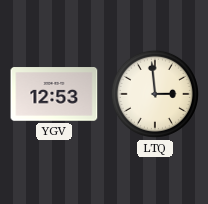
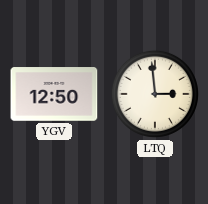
YGV: 12:53 -> 12:50 (54, 94)
